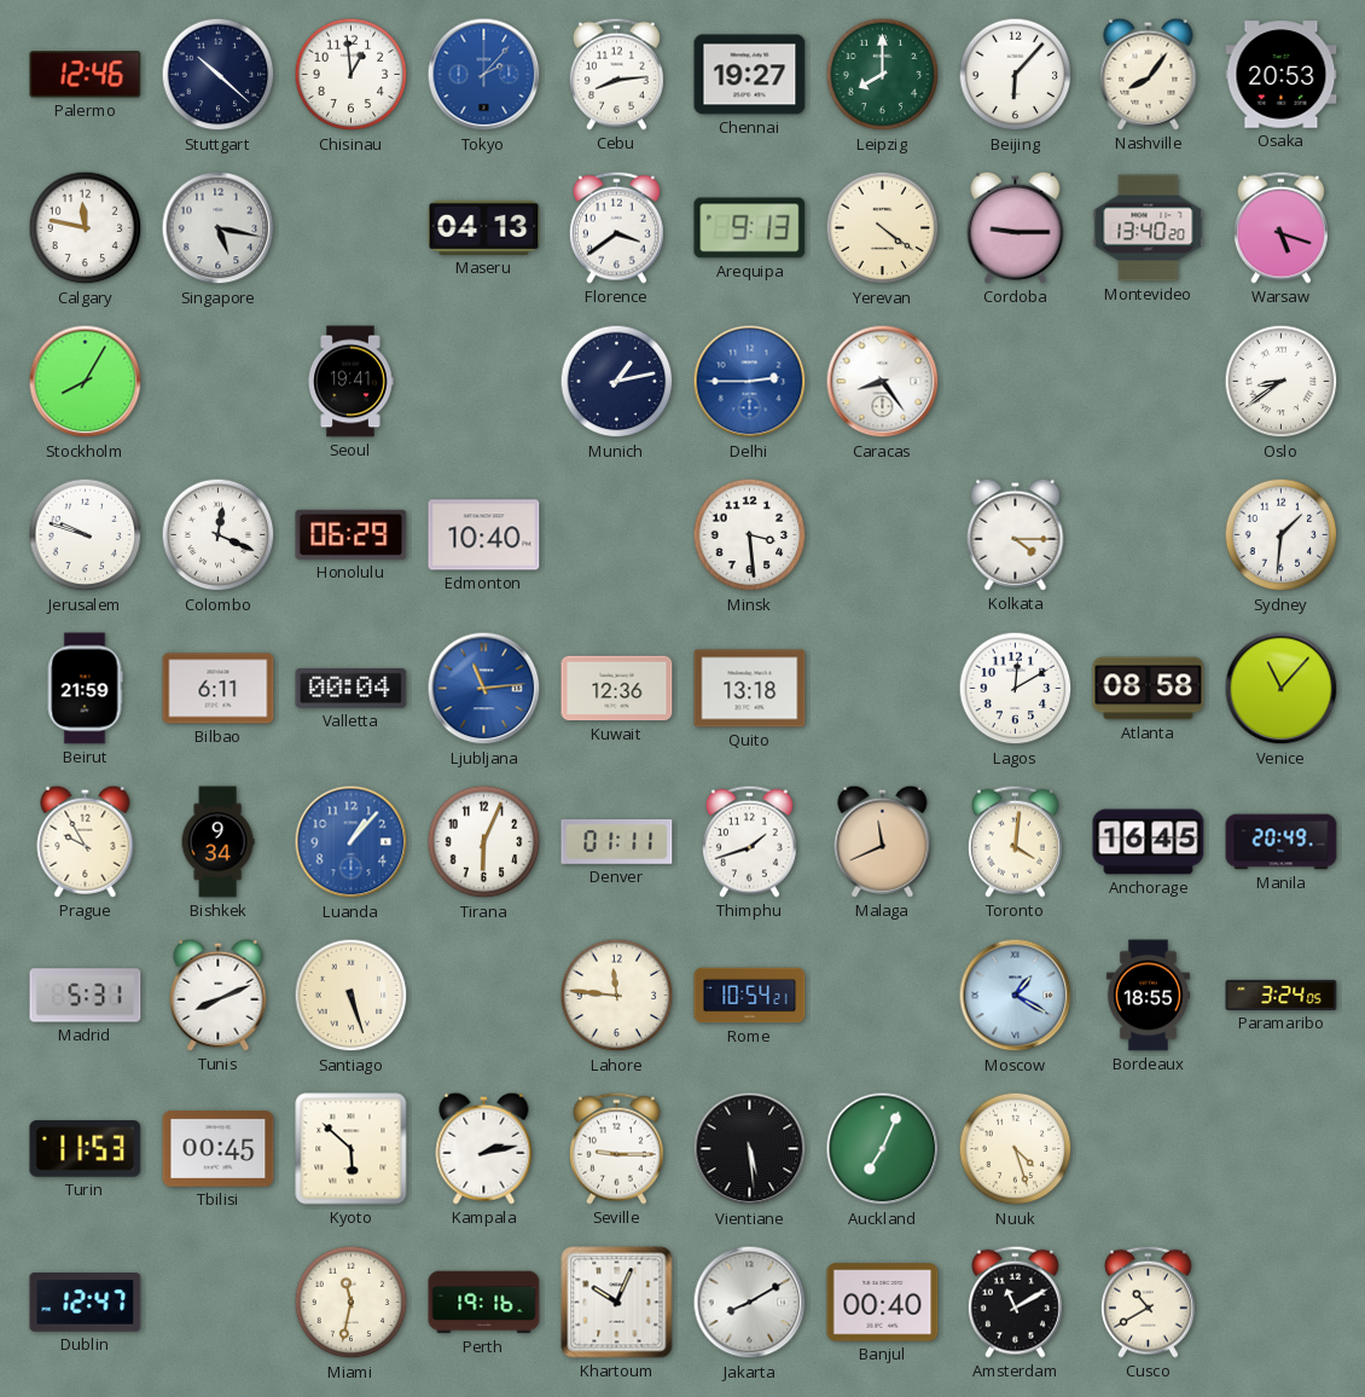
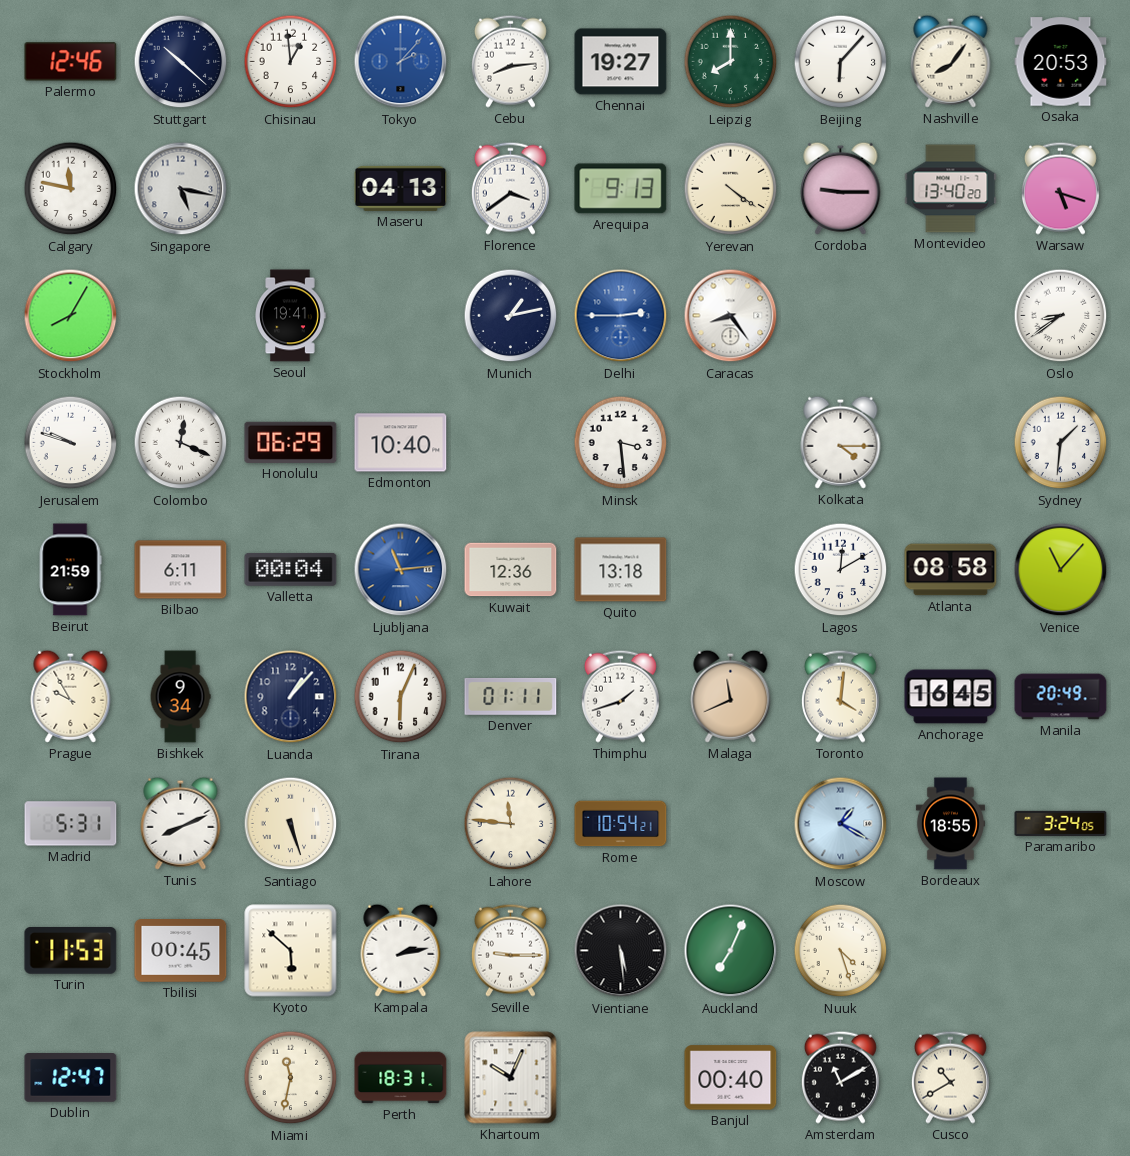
Luanda dial: blue -> navy (291, 697)
Perth: 19:16 -> 18:31 (401, 1078)
Jakarta: 8:10 -> none (750, 1303)
